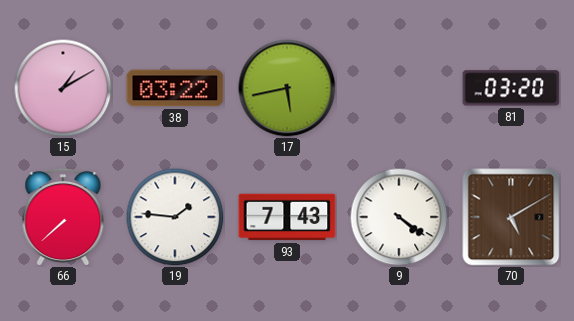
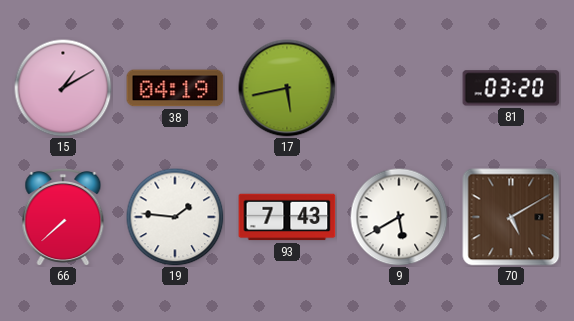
38: 03:22 -> 04:19 (175, 88)
9: 4:21 -> 5:40 (399, 217)
